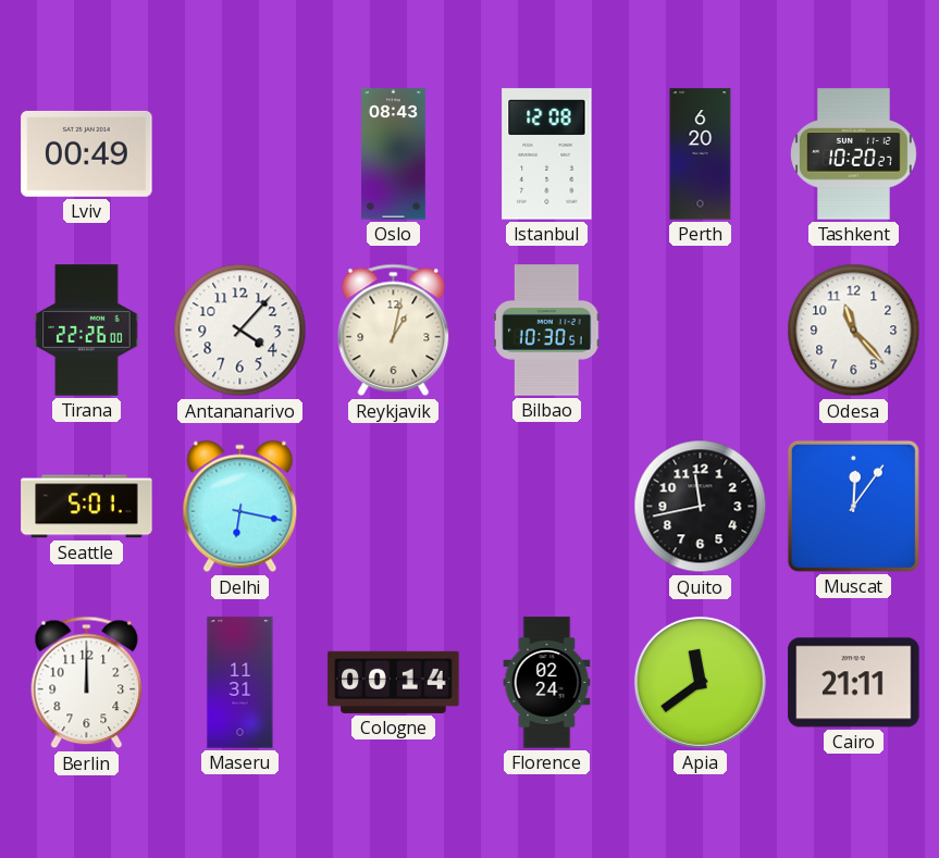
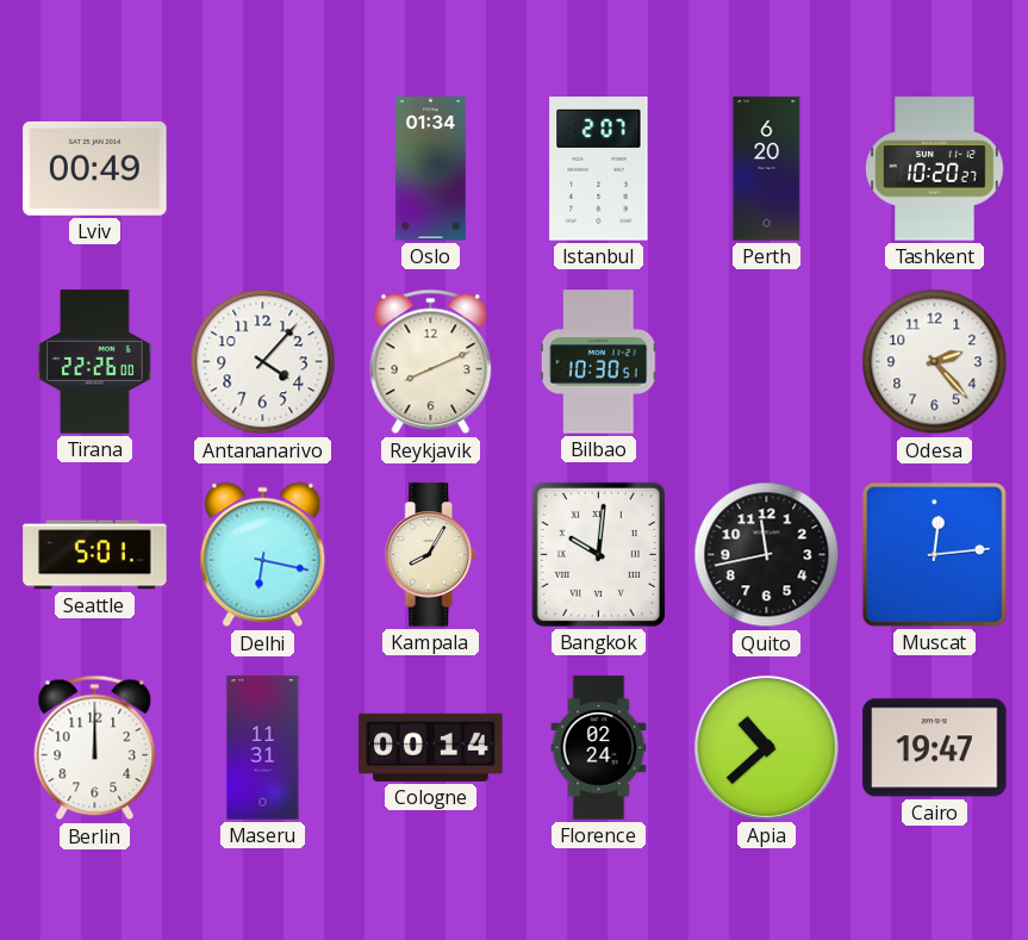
Oslo: 08:43 -> 01:34 (431, 169)
Istanbul: 12:08 -> 2:07 (599, 169)
Reykjavik: 1:02 -> 8:11 (431, 362)
Odesa: 11:23 -> 2:23 (935, 362)
Kampala: none -> 8:05 (431, 555)
Bangkok: none -> 10:01 (598, 554)
Muscat: 12:06 -> 12:14 (934, 554)
Apia: 11:39 -> 10:38 (766, 747)
Cairo: 21:11 -> 19:47 (935, 748)
